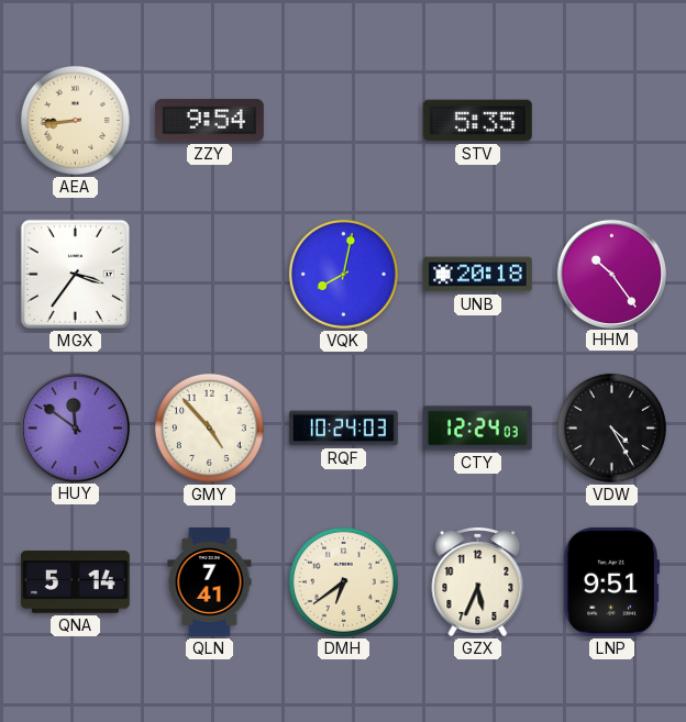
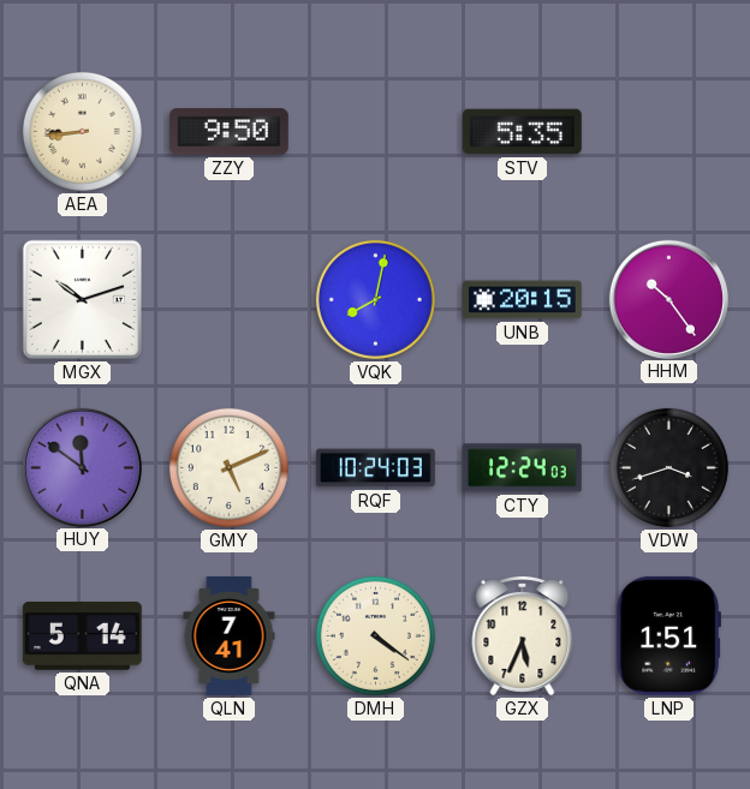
ZZY: 9:54 -> 9:50 (228, 132)
MGX: 3:36 -> 10:12 (82, 299)
UNB: 20:18 -> 20:15 (523, 300)
GMY: 4:53 -> 5:11 (228, 467)
VDW: 4:25 -> 3:42 (668, 467)
DMH: 6:39 -> 4:21 (375, 635)
LNP: 9:51 -> 1:51 (668, 635)
